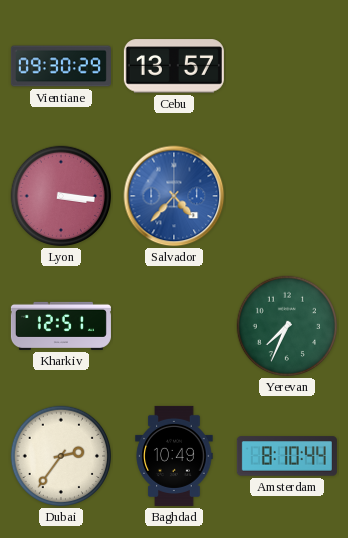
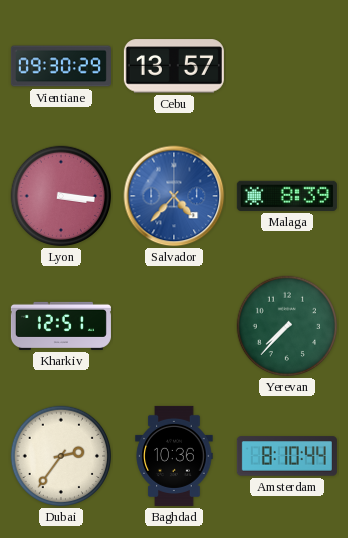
Malaga: none -> 8:39 (287, 196)
Yerevan: 7:34 -> 7:37 (287, 326)
Baghdad: 10:49 -> 10:36 (174, 456)
